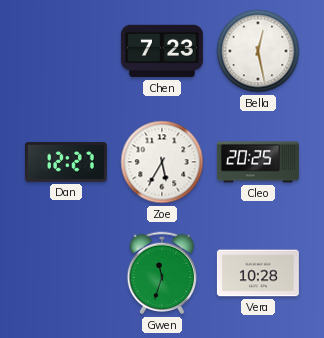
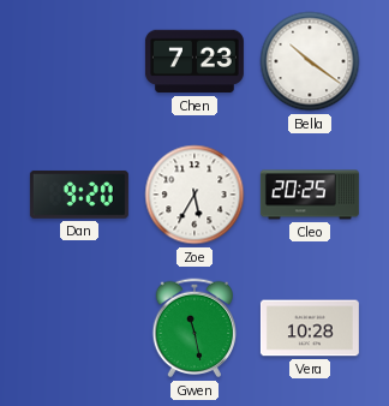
Bella: 12:28 -> 10:21 (310, 61)
Dan: 12:27 -> 9:20 (79, 195)
Gwen: 11:33 -> 11:28 (194, 328)
